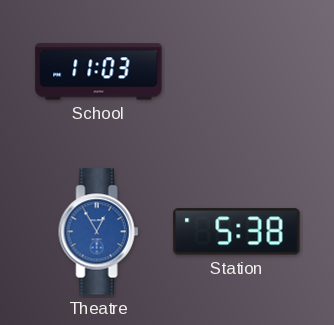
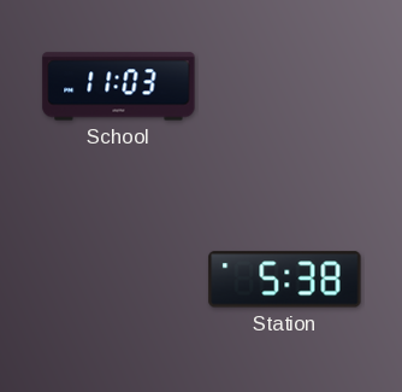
Theatre: 12:55 -> none (99, 232)
